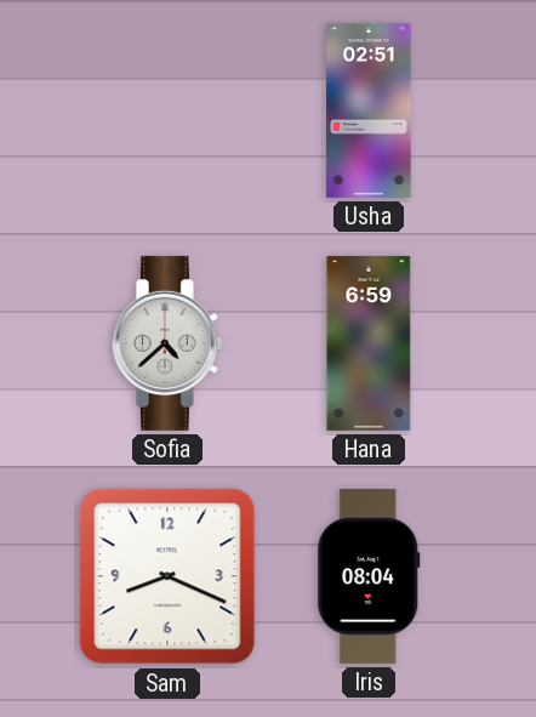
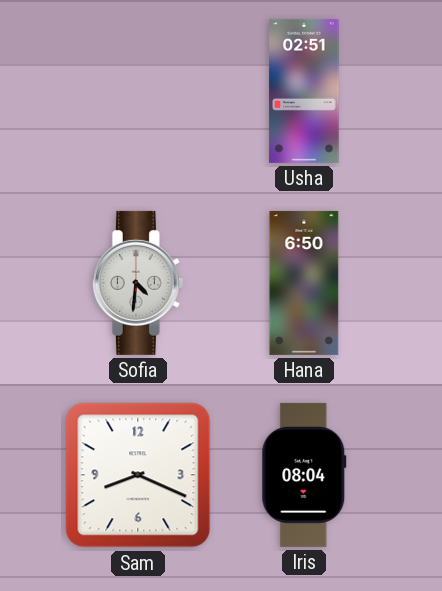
Sofia: 4:38 -> 4:31 (138, 283)
Hana: 6:59 -> 6:50 (304, 283)
